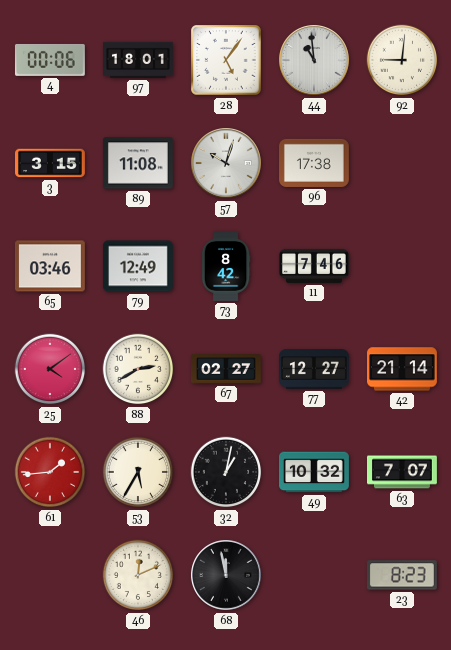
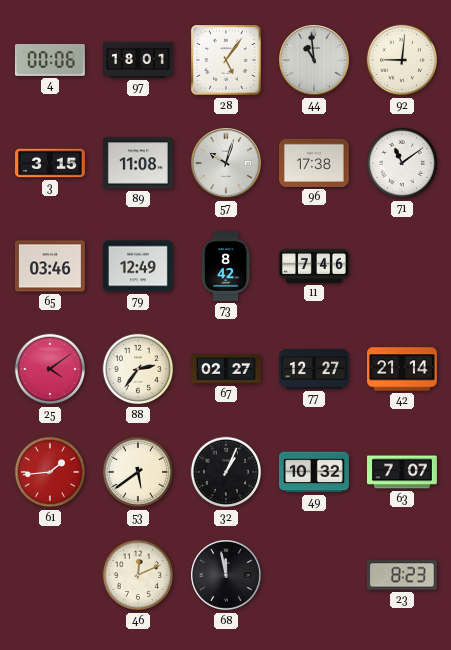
71: none -> 11:09 (402, 163)
88: 2:40 -> 2:36 (138, 369)
53: 5:35 -> 5:39 (138, 472)
32: 1:02 -> 1:04 (226, 472)
